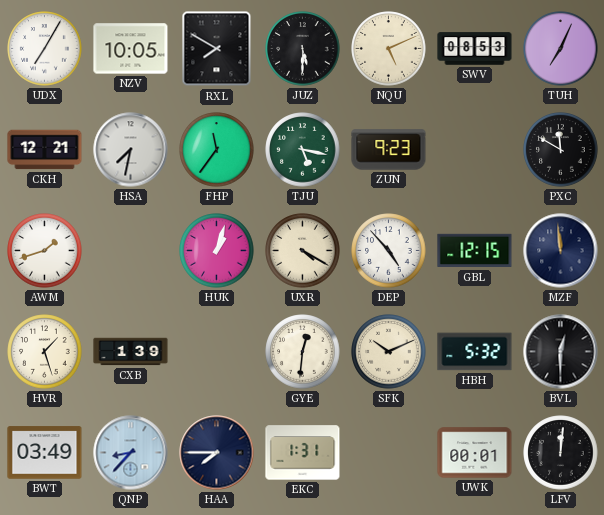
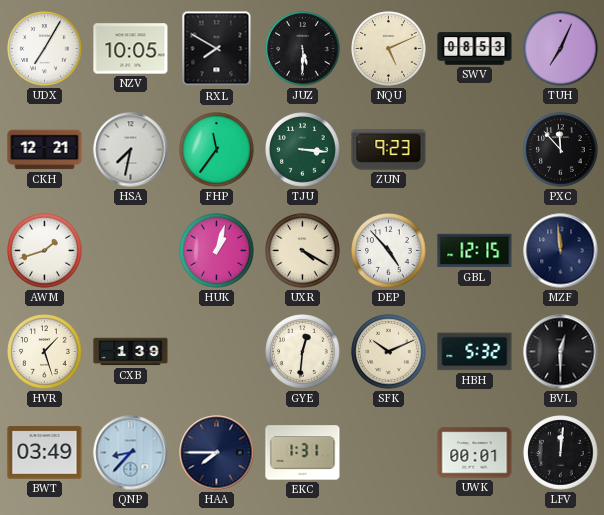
TJU: 5:17 -> 3:16 (303, 150)
PXC: 11:50 -> 11:53 (561, 150)
